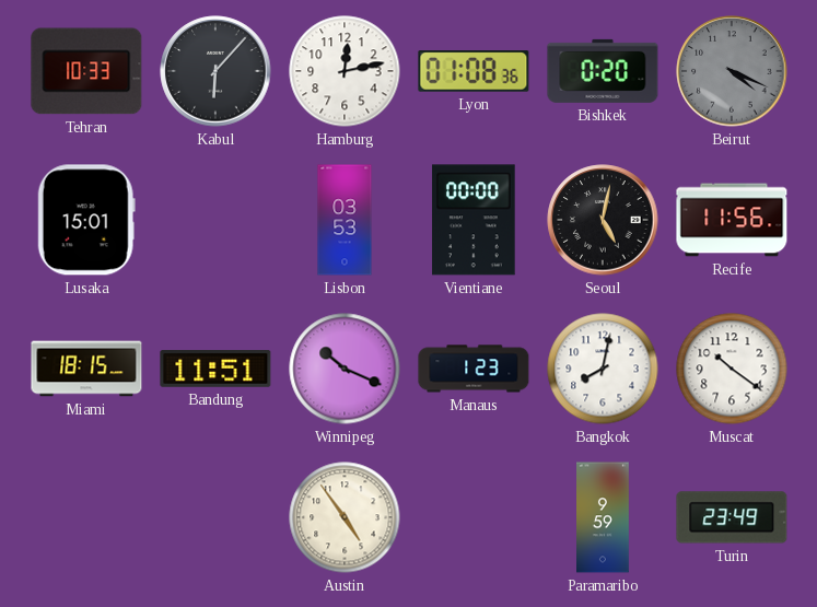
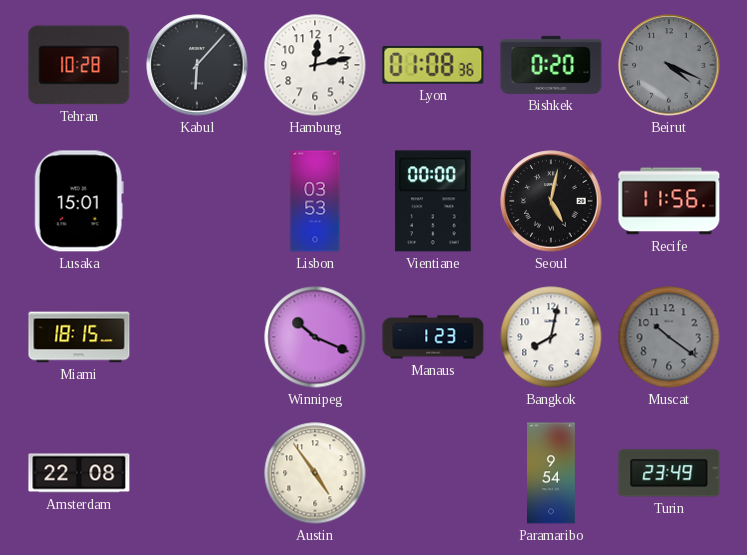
Tehran: 10:33 -> 10:28 (79, 65)
Bandung: 11:51 -> none (215, 370)
Muscat dial: white -> grey (669, 337)
Amsterdam: none -> 22:08 (79, 473)
Paramaribo: 9:59 -> 9:54 (552, 473)
